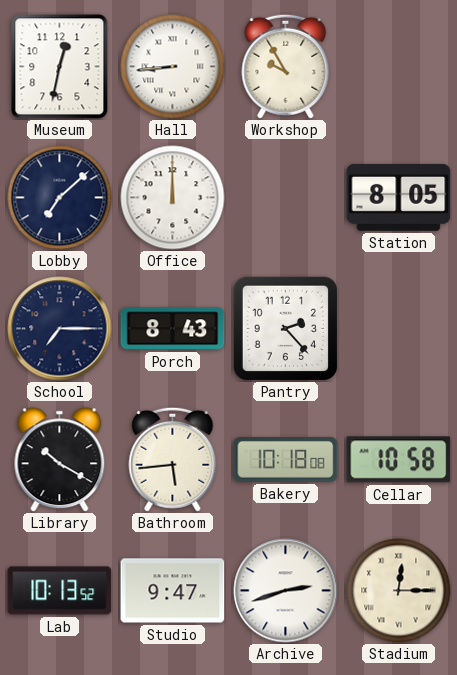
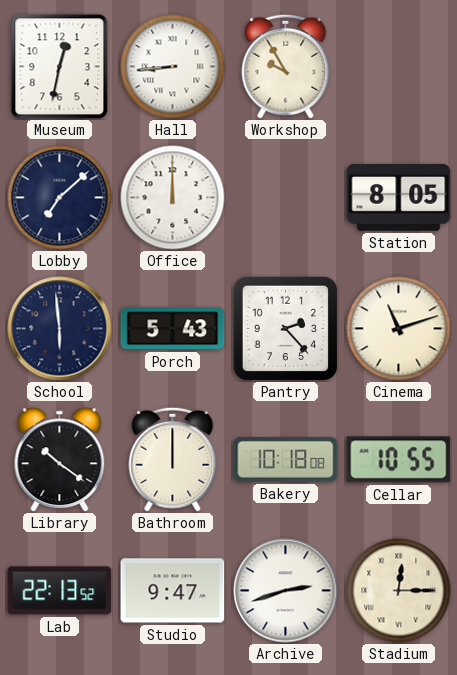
School: 7:15 -> 5:59 (60, 329)
Porch: 8:43 -> 5:43 (173, 329)
Cinema: none -> 11:12 (399, 329)
Library: 10:20 -> 10:21 (60, 460)
Bathroom: 5:44 -> 12:00 (173, 459)
Cellar: 10:58 -> 10:55 (399, 460)
Lab: 10:13 -> 22:13 (60, 591)
